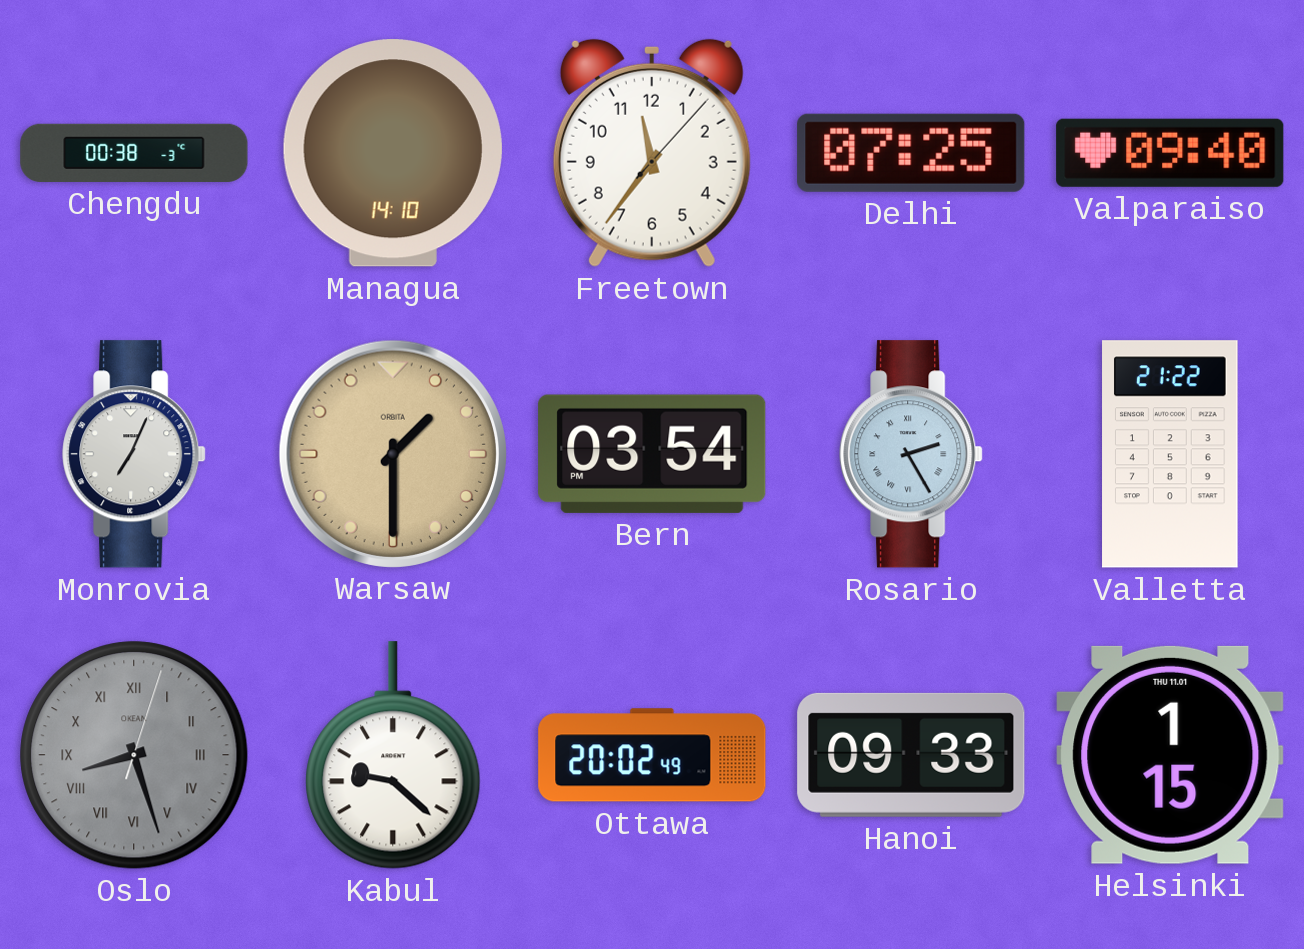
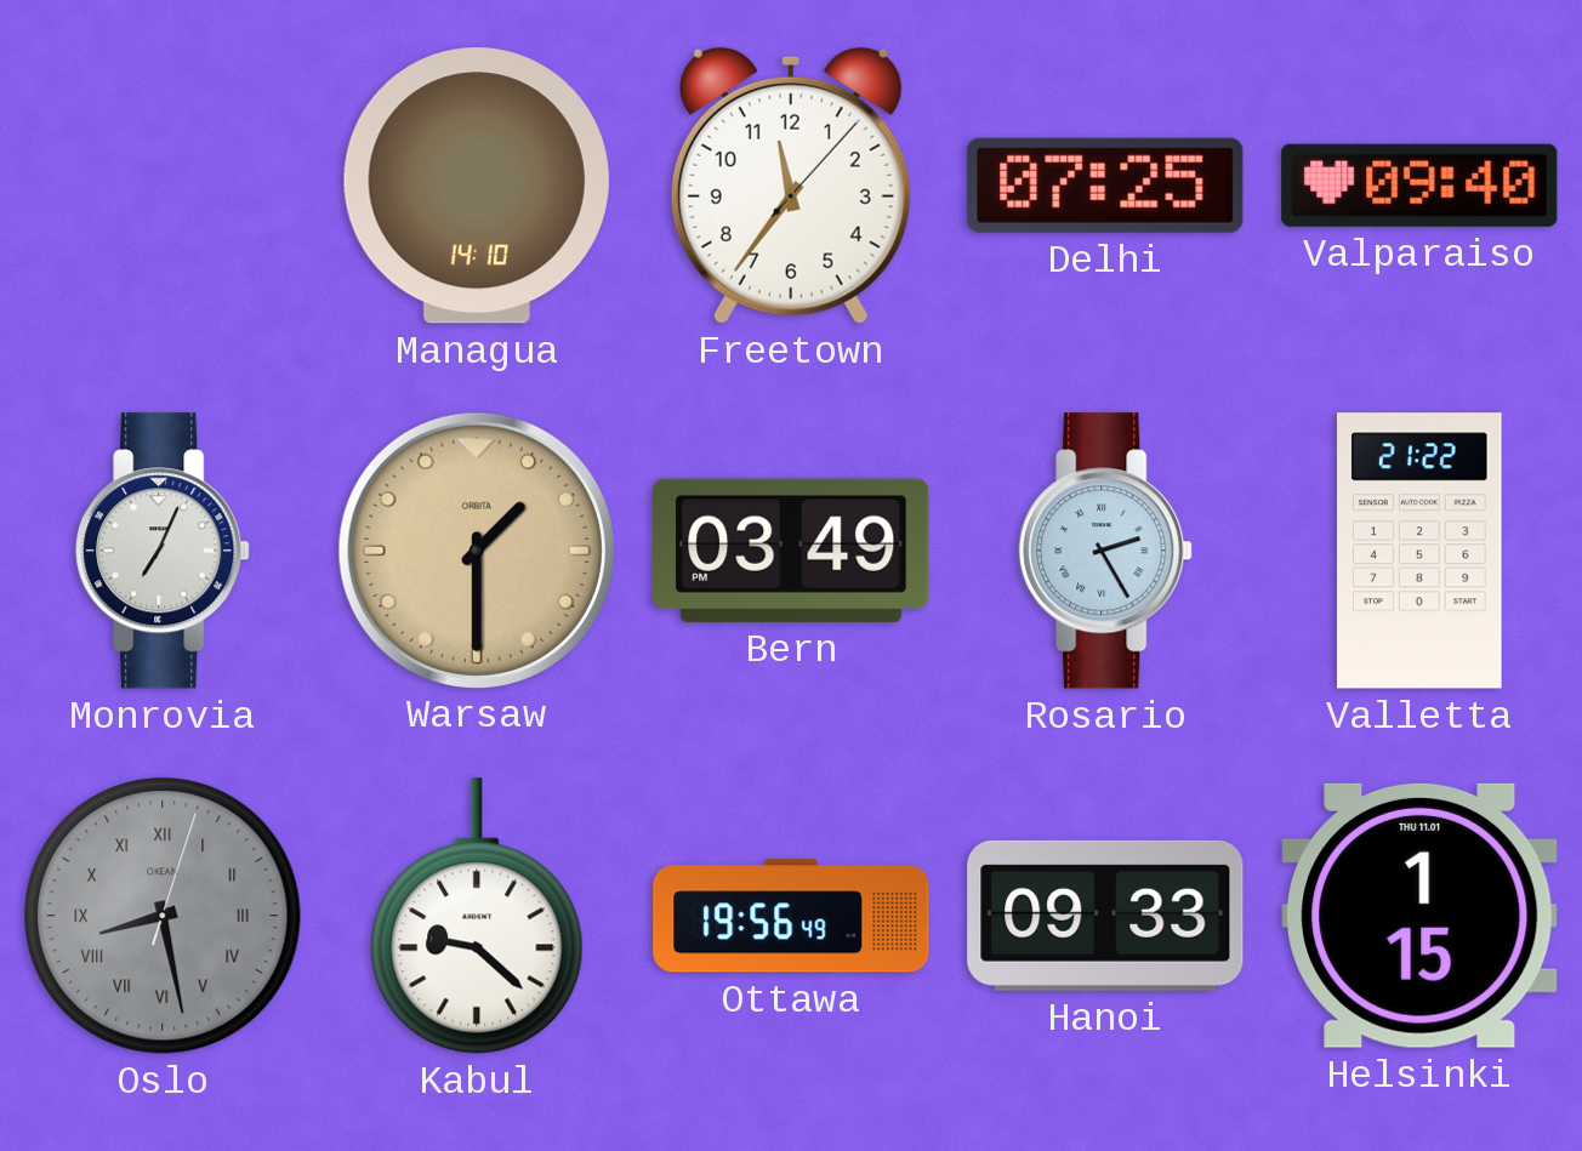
Chengdu: 00:38 -> none (134, 153)
Bern: 03:54 -> 03:49 (791, 551)
Oslo: 8:27 -> 8:28 (163, 916)
Ottawa: 20:02 -> 19:56 (791, 916)
